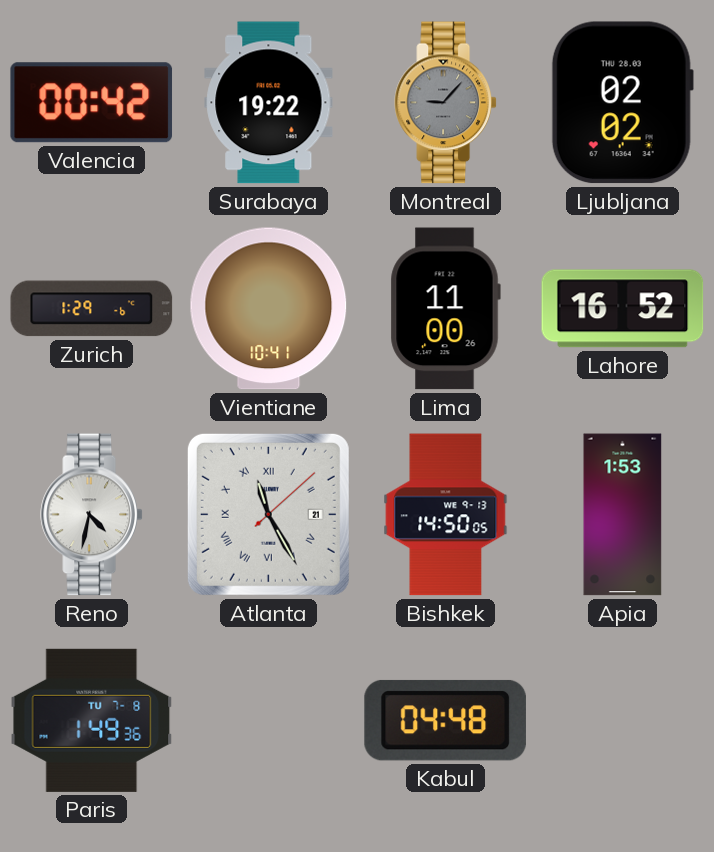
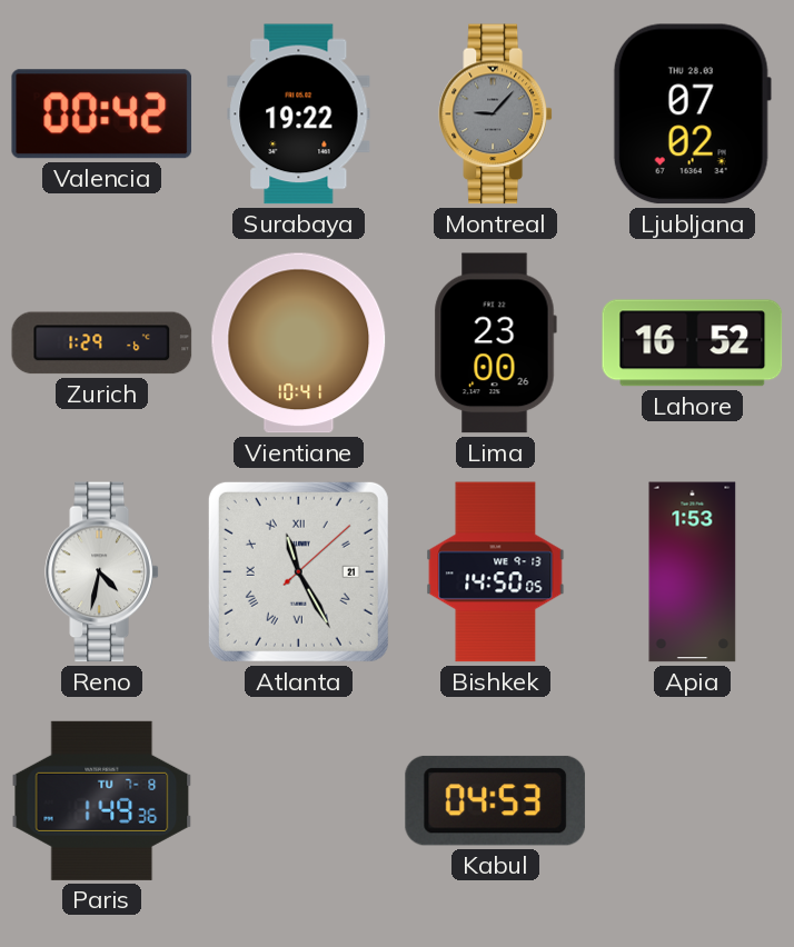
Ljubljana: 02:02 -> 07:02 (692, 114)
Lima: 11:00 -> 23:00 (495, 343)
Kabul: 04:48 -> 04:53 (495, 800)
